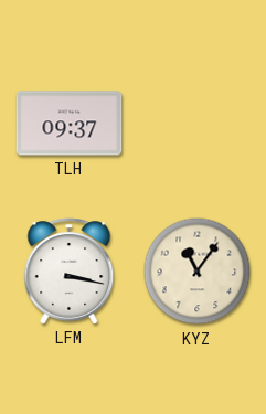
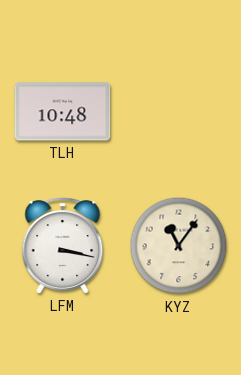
TLH: 09:37 -> 10:48 (63, 112)
